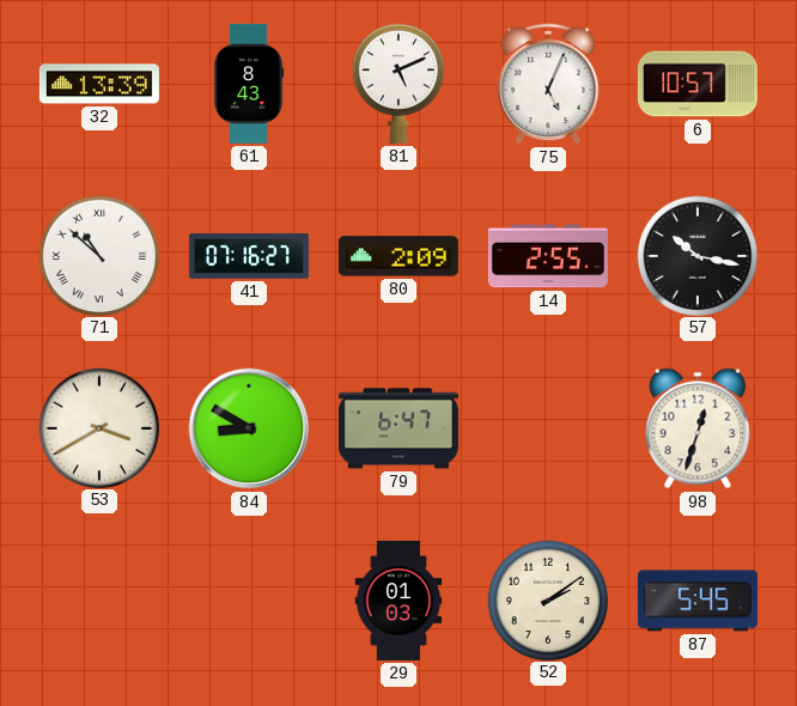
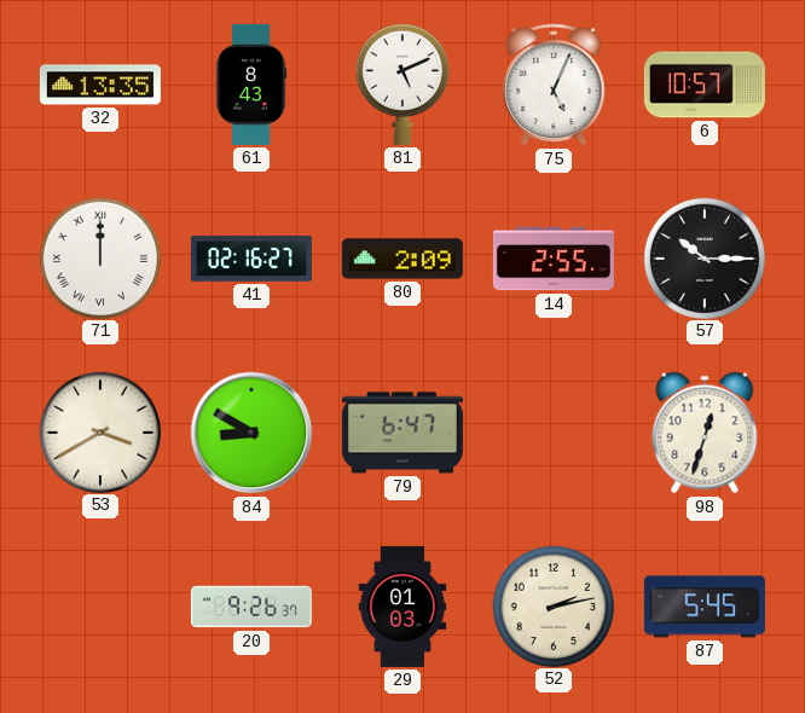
32: 13:39 -> 13:35 (100, 85)
71: 10:52 -> 12:00 (99, 257)
41: 07:16 -> 02:16 (251, 260)
57: 10:17 -> 10:15 (703, 257)
20: none -> 9:26 (251, 607)
52: 2:09 -> 2:13 (552, 605)
